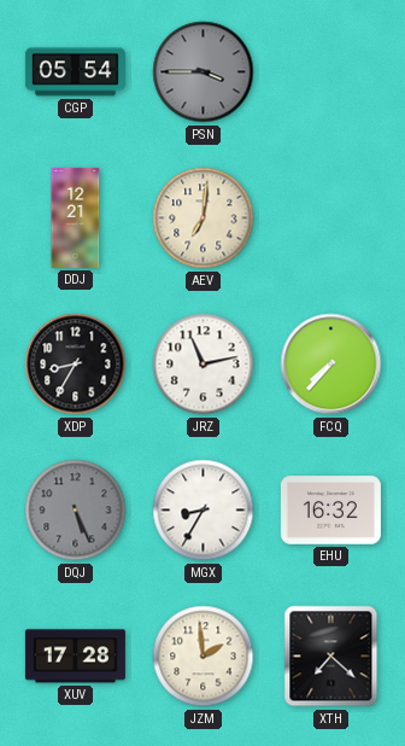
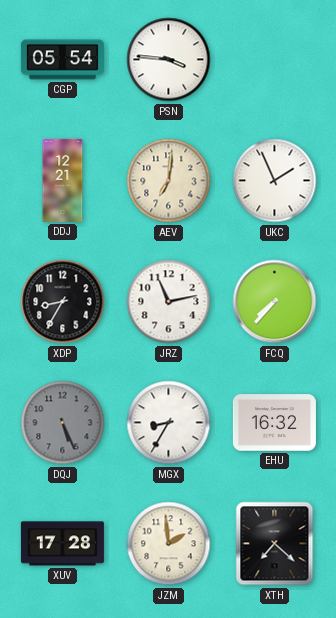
PSN: 3:45 -> 3:46 (169, 60)
PSN dial: grey -> white (169, 60)
UKC: none -> 1:56 (275, 181)
